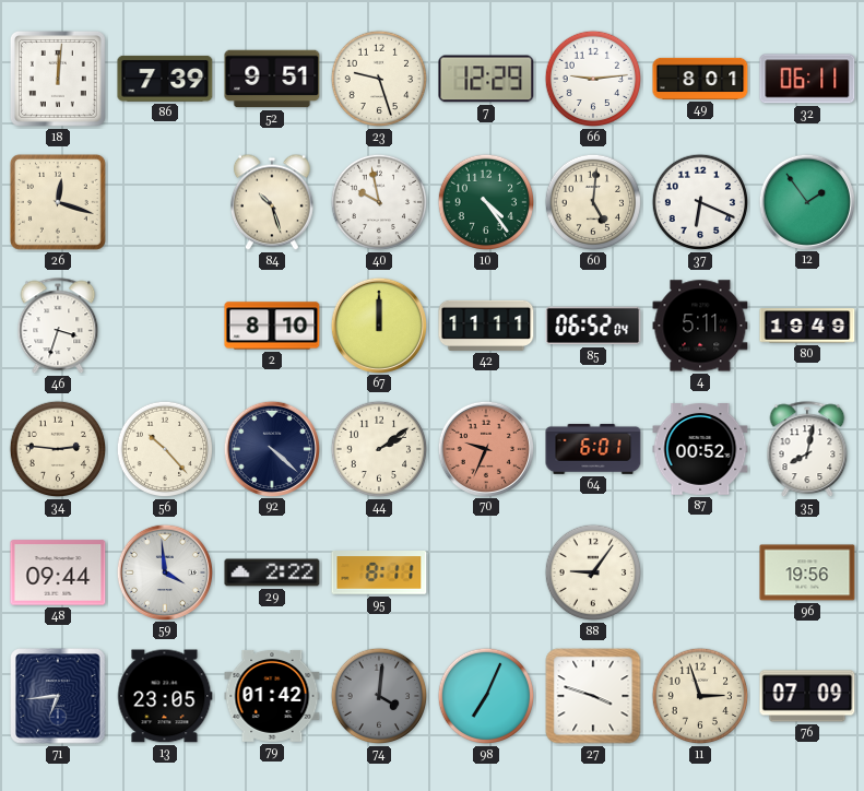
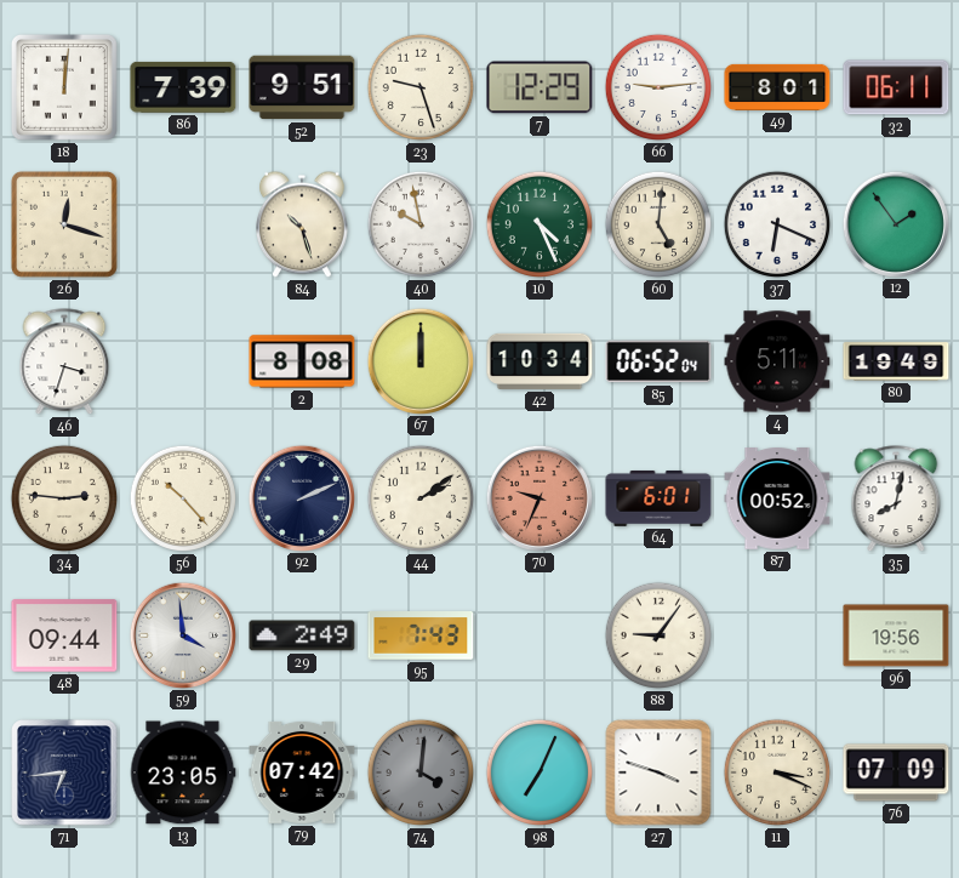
10: 4:24 -> 4:26 (540, 224)
2: 8:10 -> 8:08 (302, 361)
42: 11:11 -> 10:34 (540, 361)
92: 4:22 -> 2:11 (301, 497)
29: 2:22 -> 2:49 (302, 635)
95: 8:11 -> 7:43 (421, 635)
79: 01:42 -> 07:42 (302, 772)
11: 2:57 -> 3:19 (777, 772)
